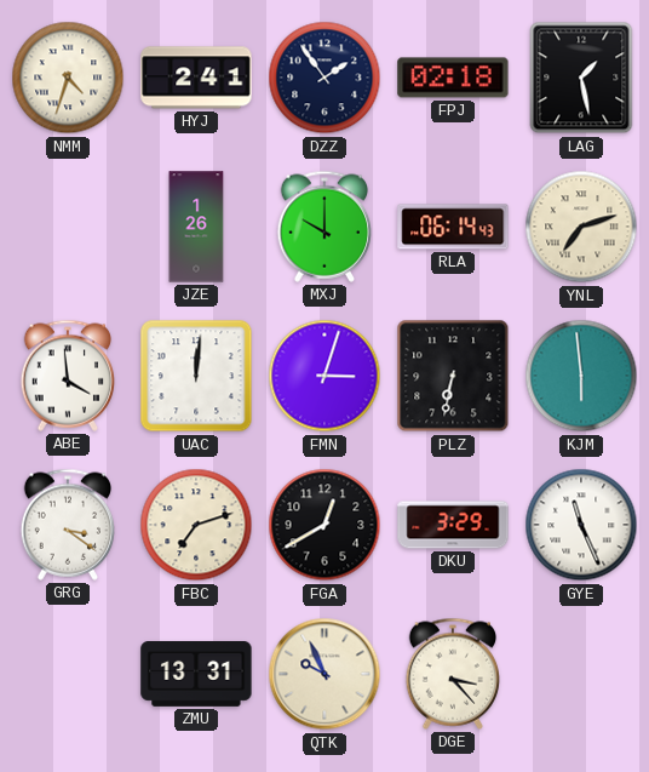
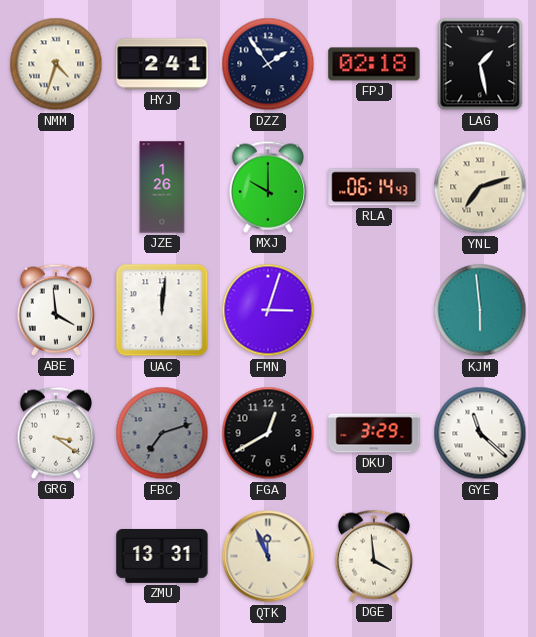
PLZ: 6:32 -> none (453, 376)
FBC dial: cream -> grey (162, 433)
GYE: 11:26 -> 11:22 (480, 433)
QTK: 9:56 -> 11:56 (268, 556)
DGE: 3:23 -> 3:59 (374, 556)
